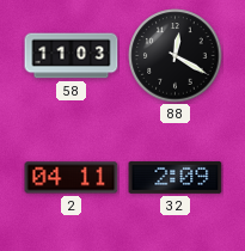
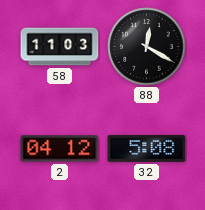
2: 04:11 -> 04:12 (60, 149)
32: 2:09 -> 5:08 (147, 148)
